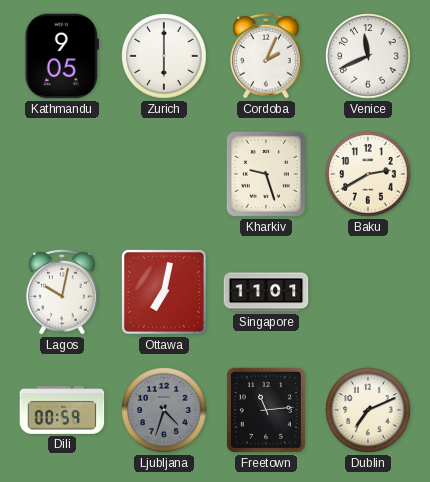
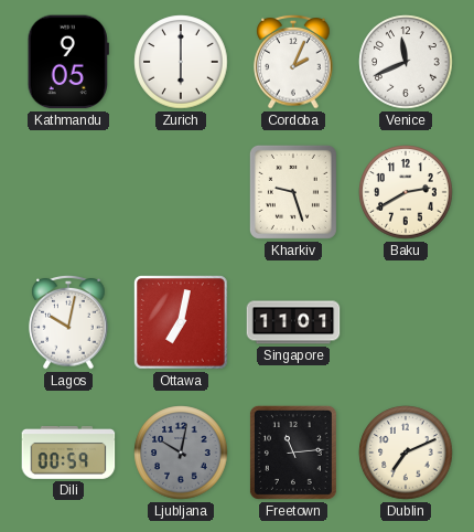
Ljubljana: 4:33 -> 10:02 (181, 453)
